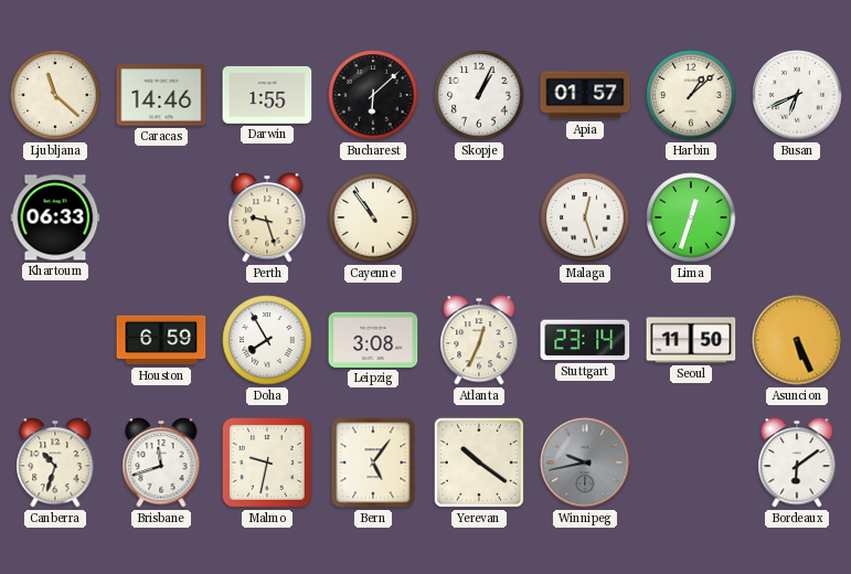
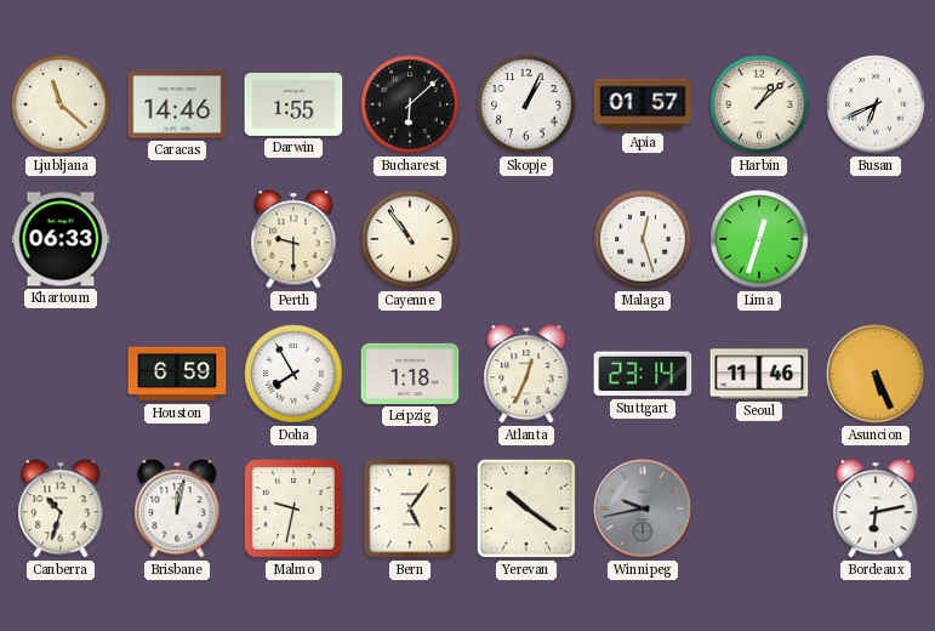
Perth: 9:27 -> 9:30 (293, 239)
Leipzig: 3:08 -> 1:18 (410, 374)
Seoul: 11:50 -> 11:46 (759, 374)
Brisbane: 11:42 -> 12:02 (177, 508)
Bordeaux: 6:09 -> 6:13 (876, 508)
